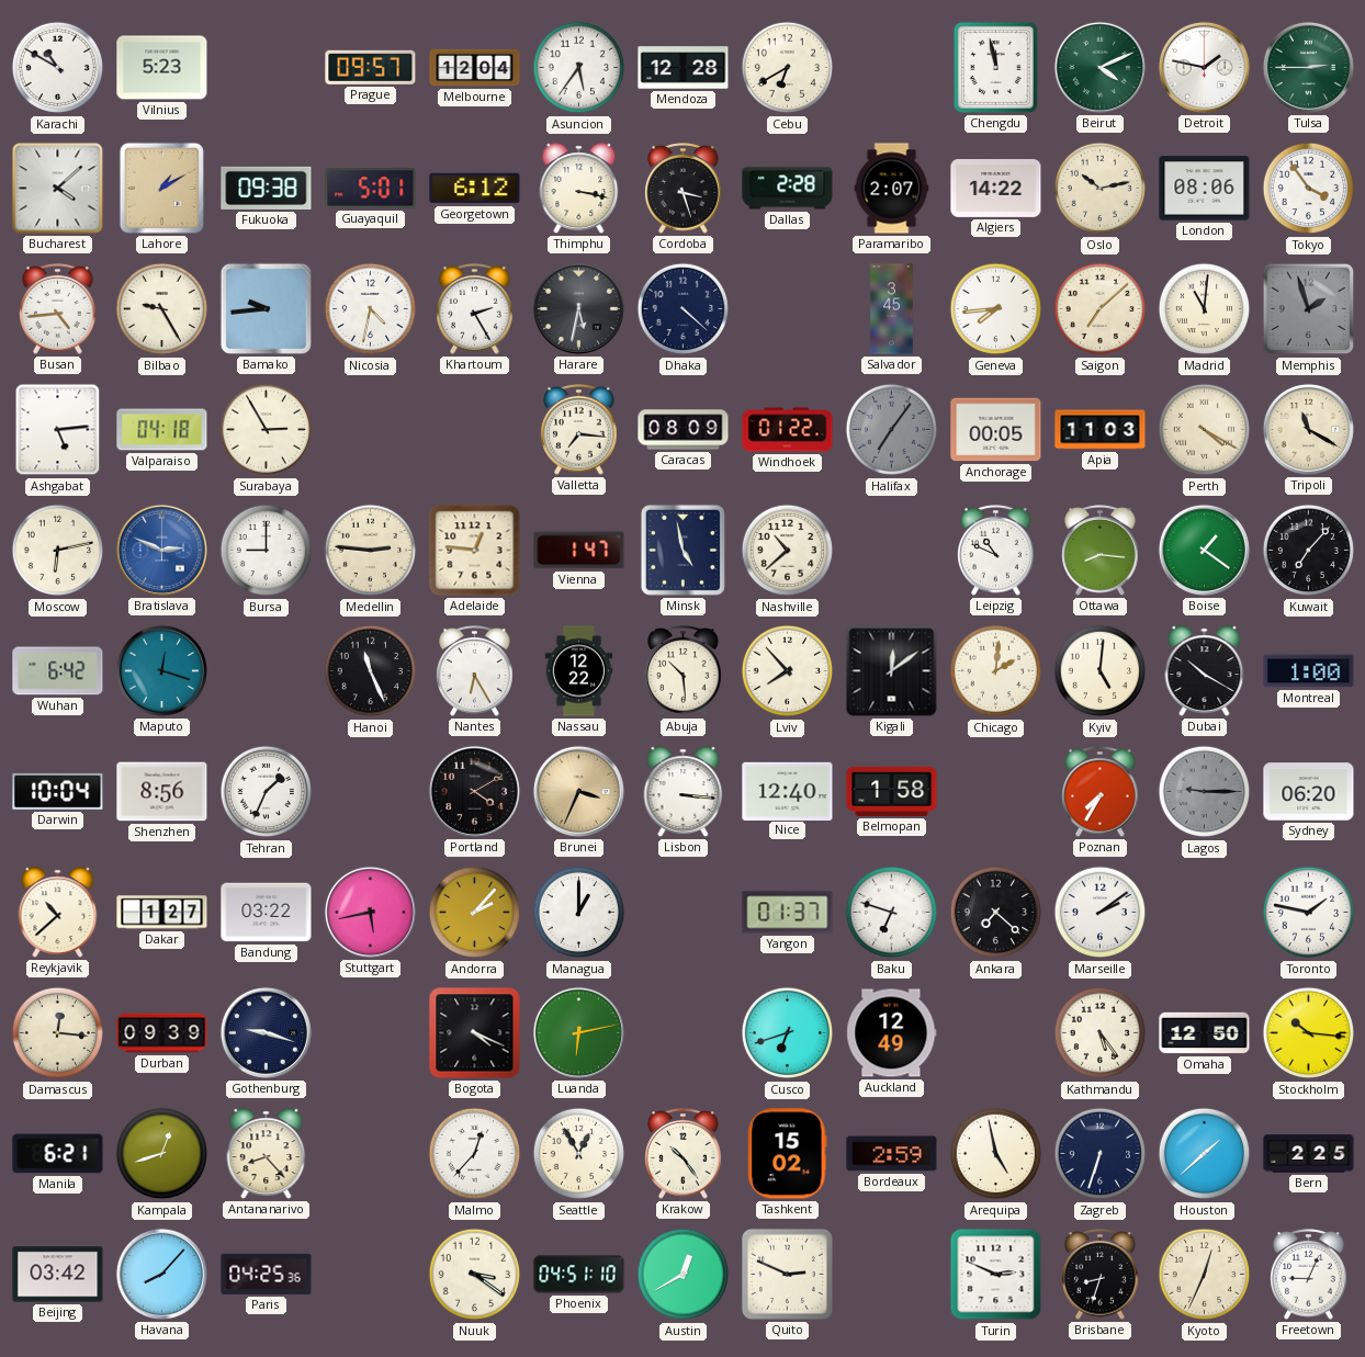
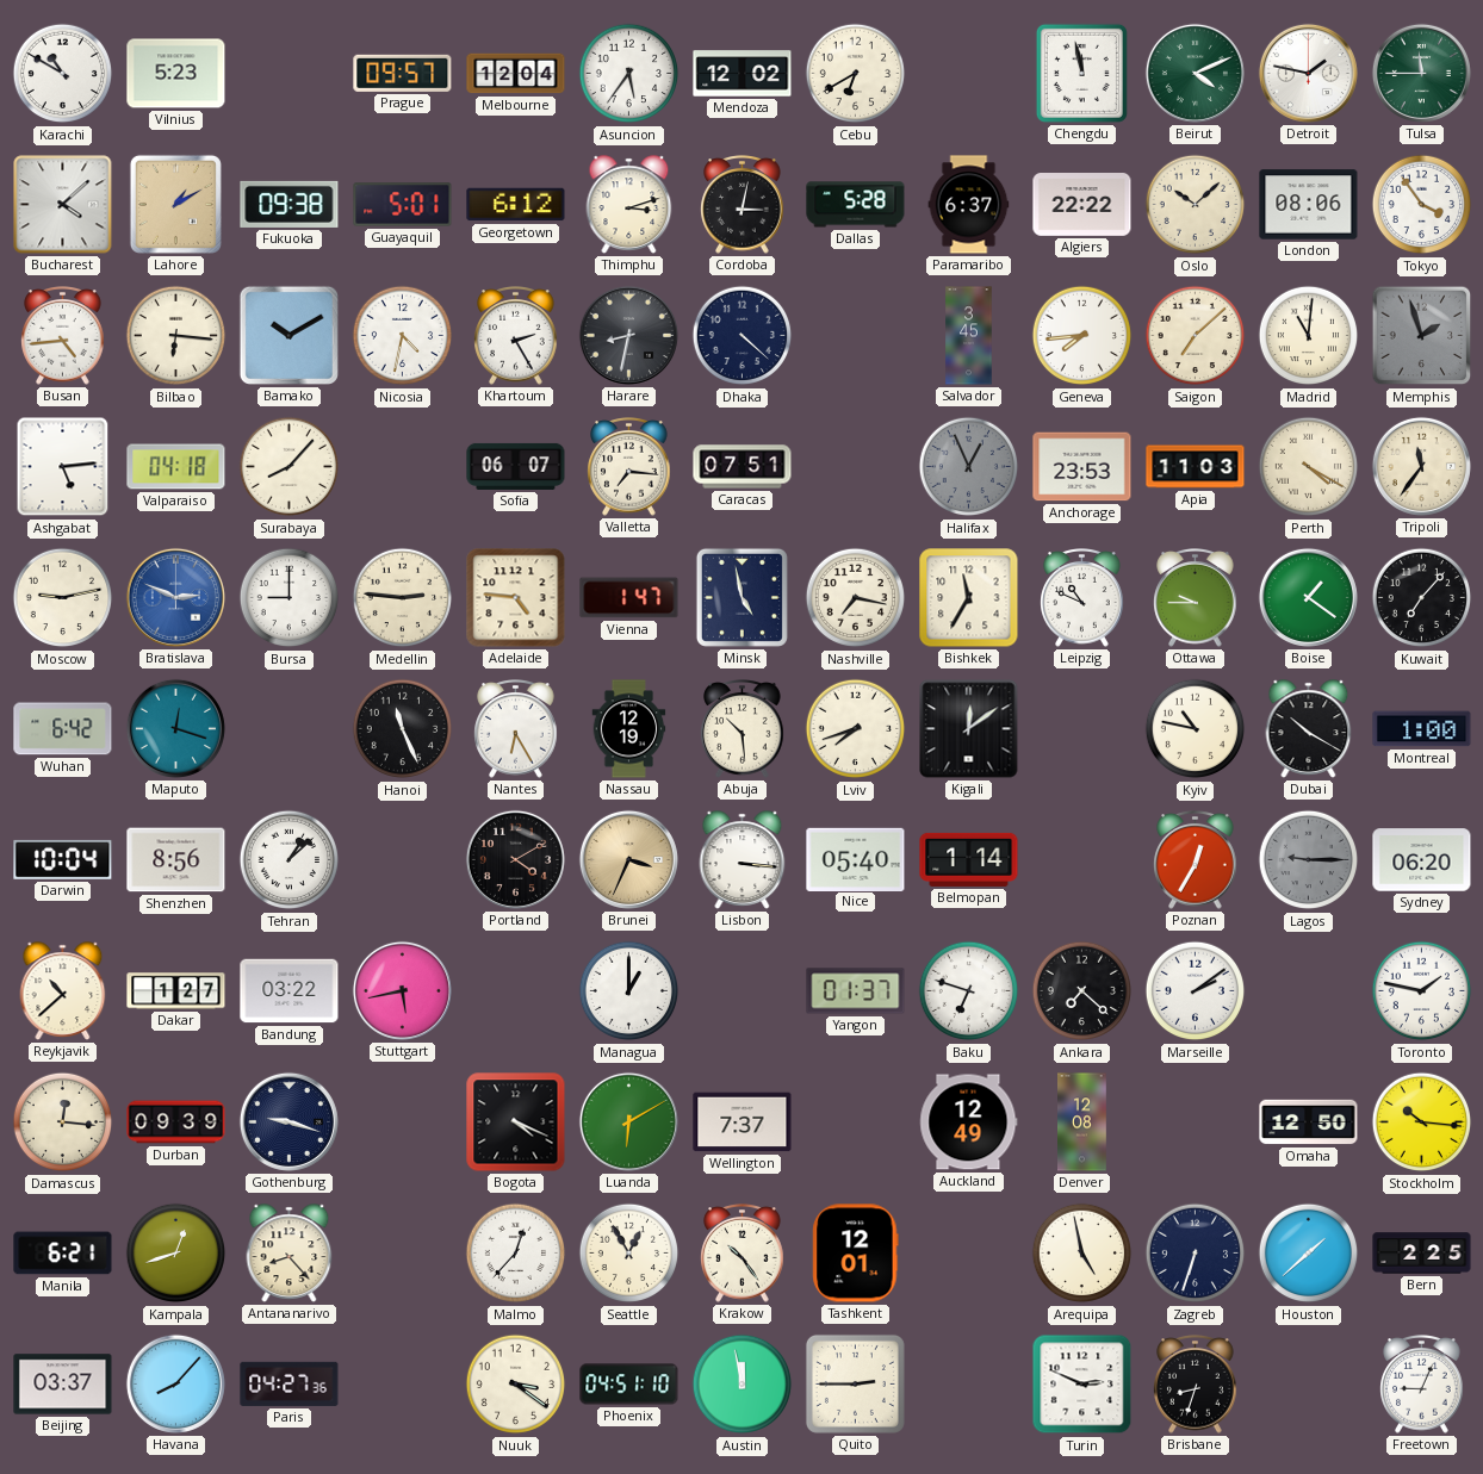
Mendoza: 12:28 -> 12:02 (743, 74)
Tulsa: 2:45 -> 11:45 (1421, 73)
Thimphu: 3:17 -> 3:12 (629, 205)
Cordoba: 3:27 -> 3:02 (743, 205)
Dallas: 2:28 -> 5:28 (856, 205)
Paramaribo: 2:07 -> 6:37 (969, 205)
Algiers: 14:22 -> 22:22 (1082, 205)
Oslo: 10:13 -> 10:08 (1196, 205)
Bilbao: 9:25 -> 6:16 (176, 336)
Bamako: 9:44 -> 10:10 (288, 335)
Harare: 5:32 -> 8:32 (628, 335)
Surabaya: 2:55 -> 8:07 (290, 467)
Sofia: none -> 06:07 (516, 466)
Caracas: 08:09 -> 07:51 (743, 467)
Windhoek: 01:22 -> none (788, 430)
Halifax: 7:06 -> 12:56 (969, 467)
Anchorage: 00:05 -> 23:53 (1082, 467)
Tripoli: 11:20 -> 11:36 (1421, 466)
Moscow: 6:13 -> 9:13 (63, 598)
Adelaide: 12:46 -> 4:46 (516, 598)
Nashville: 10:38 -> 7:17 (856, 598)
Bishkek: none -> 11:35 (969, 598)
Ottawa: 8:16 -> 9:45 (1196, 598)
Nassau: 12:22 -> 12:19 (629, 729)
Lviv: 7:53 -> 7:42 (856, 729)
Chicago: 2:01 -> none (996, 671)
Kyiv: 5:01 -> 10:47 (1196, 729)
Tehran: 1:34 -> 1:08 (290, 860)
Nice: 12:40 -> 05:40 (856, 859)
Belmopan: 1:58 -> 1:14 (969, 859)
Poznan: 7:35 -> 12:35 (1196, 860)
Andorra: 2:07 -> none (475, 913)
Luanda: 6:13 -> 6:10 (628, 1121)
Wellington: none -> 7:37 (743, 1122)
Cusco: 6:42 -> none (788, 1033)
Denver: none -> 12:08 (1082, 1122)
Kathmandu: 5:24 -> none (1101, 1033)
Tashkent: 15:02 -> 12:01 (856, 1254)
Bordeaux: 2:59 -> none (892, 1154)
Beijing: 03:42 -> 03:37 (63, 1385)
Paris: 04:25 -> 04:27 (290, 1383)
Austin: 12:40 -> 11:58 (743, 1385)
Quito: 2:49 -> 2:45 (855, 1383)
Kyoto: 12:34 -> none (1205, 1275)
